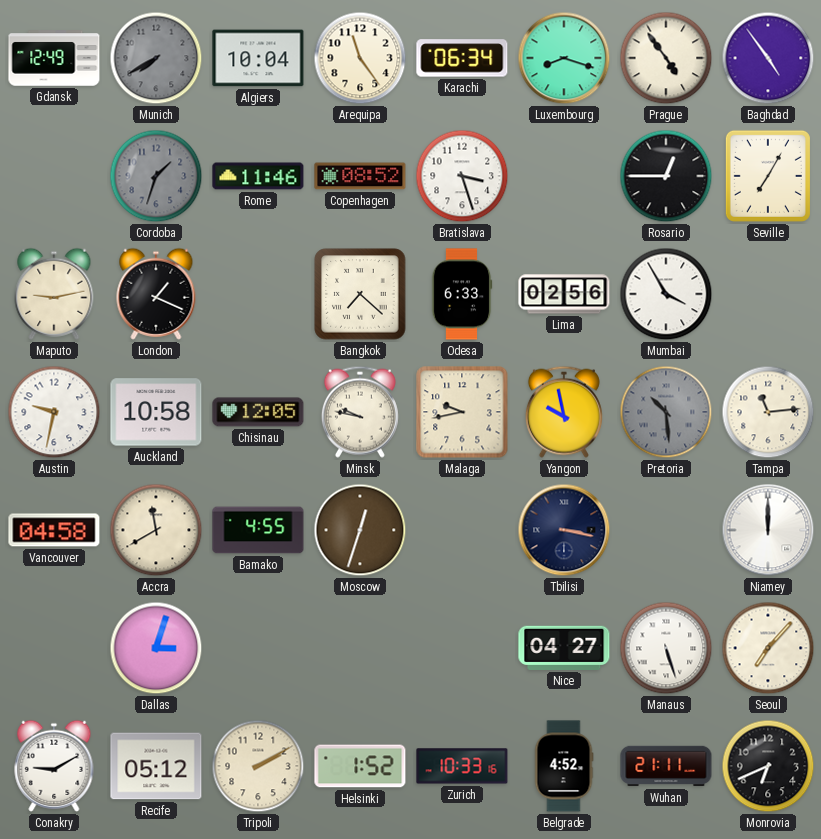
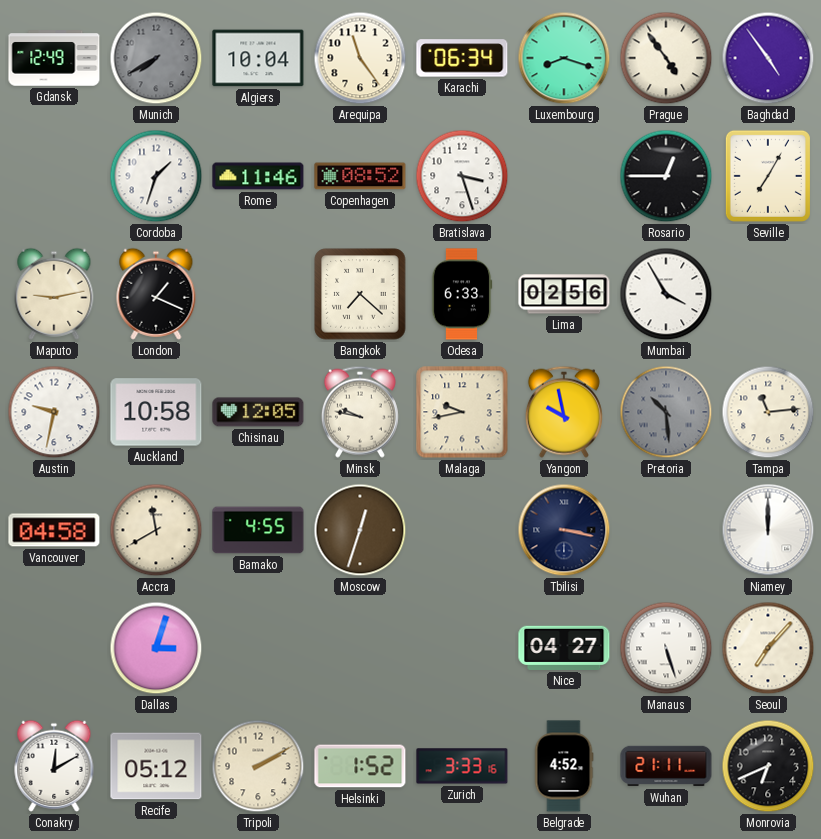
Cordoba dial: grey -> white (156, 176)
Conakry: 9:10 -> 12:10 (54, 766)
Zurich: 10:33 -> 3:33 (462, 766)
